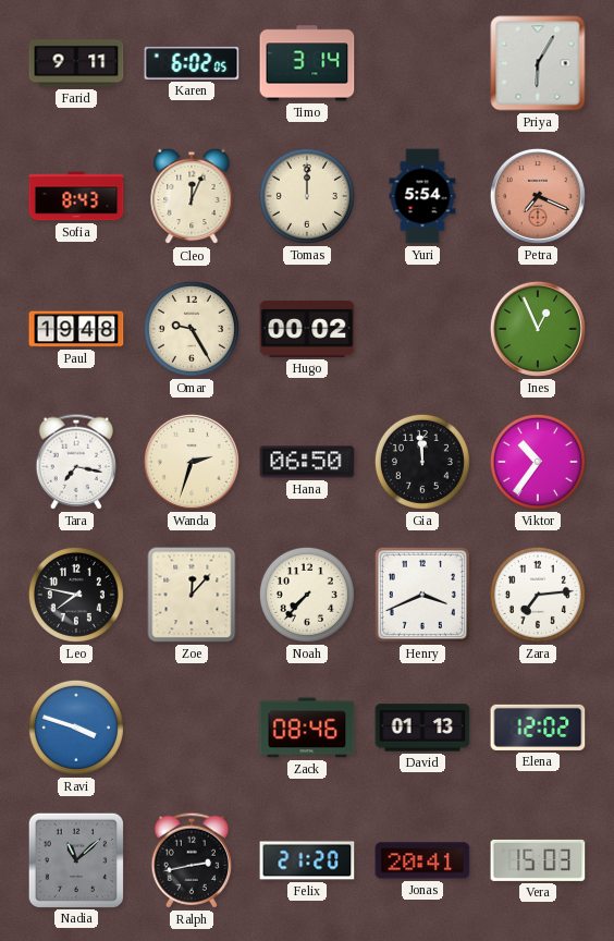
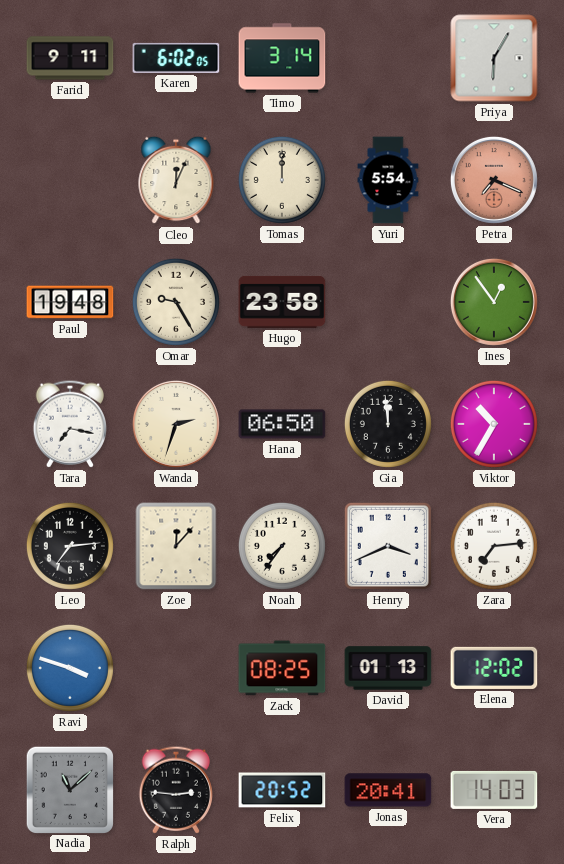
Sofia: 8:43 -> none (76, 196)
Hugo: 00:02 -> 23:58 (282, 302)
Ines: 12:56 -> 12:54 (494, 302)
Viktor: 10:36 -> 10:35 (494, 424)
Leo: 7:47 -> 7:14 (70, 546)
Noah: 7:37 -> 7:36 (282, 546)
Zack: 08:46 -> 08:25 (282, 668)
Ralph: 2:43 -> 2:46 (175, 790)
Felix: 21:20 -> 20:52 (282, 790)
Vera: 15:03 -> 14:03 (494, 790)
